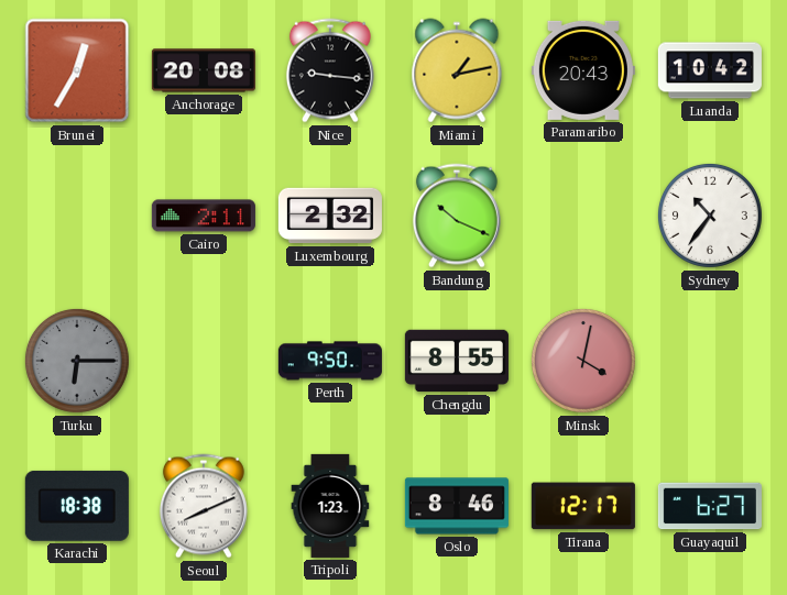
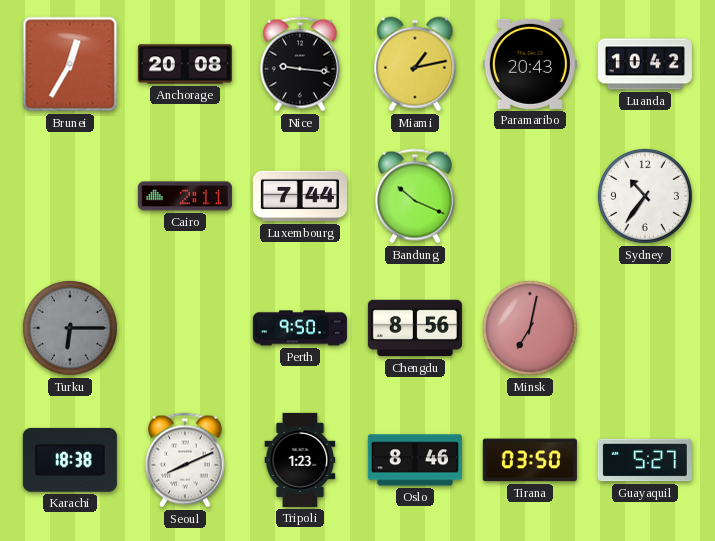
Luxembourg: 2:32 -> 7:44 (300, 196)
Chengdu: 8:55 -> 8:56 (415, 328)
Minsk: 4:02 -> 7:02 (530, 328)
Tirana: 12:17 -> 03:50 (530, 460)
Guayaquil: 6:27 -> 5:27 (645, 460)
